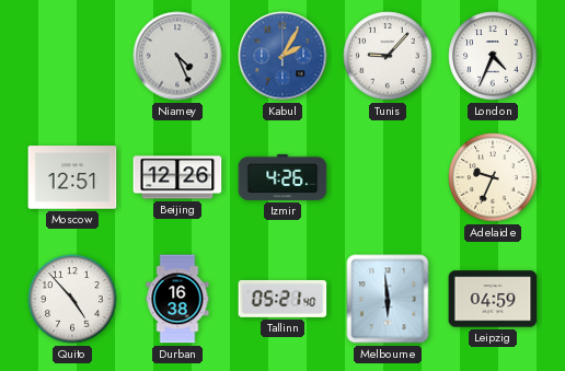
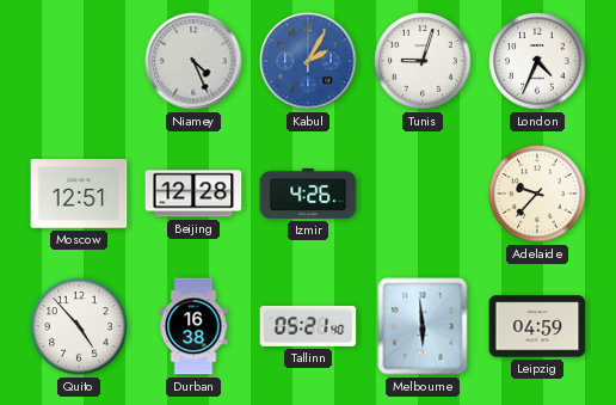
Tunis: 9:07 -> 9:03 (423, 61)
Beijing: 12:26 -> 12:28 (193, 194)
Adelaide: 9:34 -> 9:37 (537, 194)
